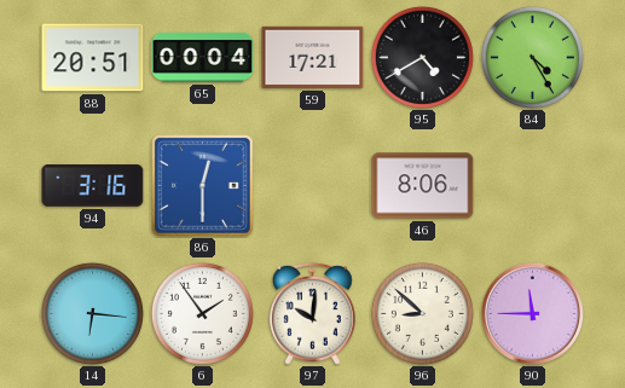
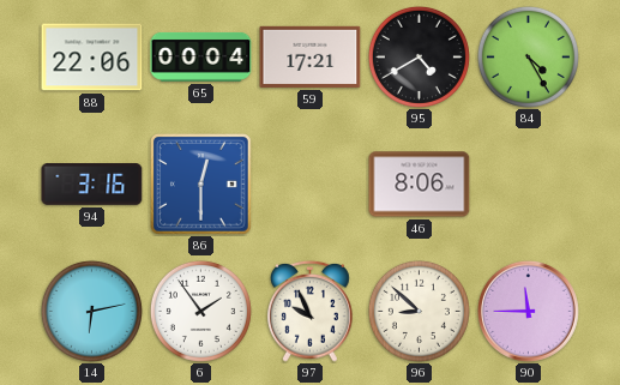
88: 20:51 -> 22:06 (92, 58)
14: 6:16 -> 6:13 (91, 311)
97: 10:01 -> 9:56 (311, 311)
